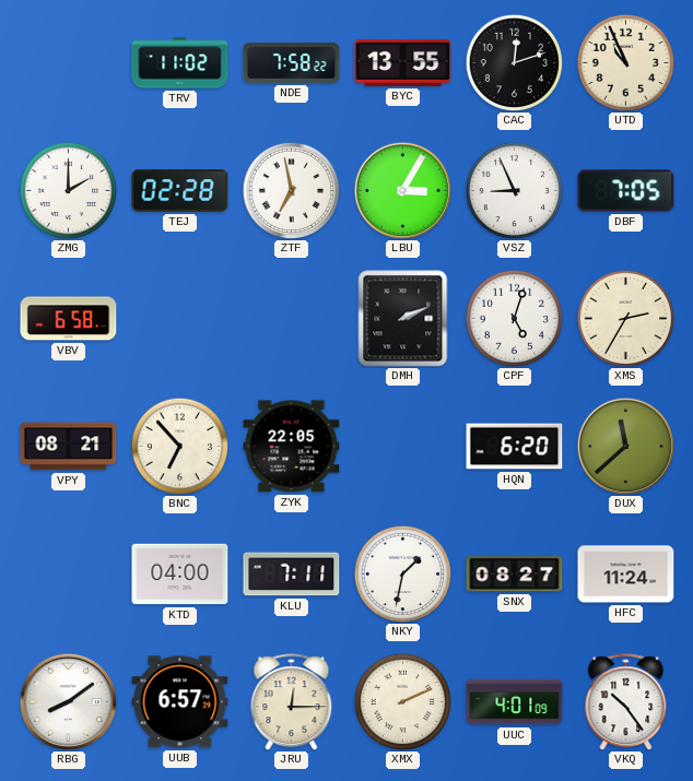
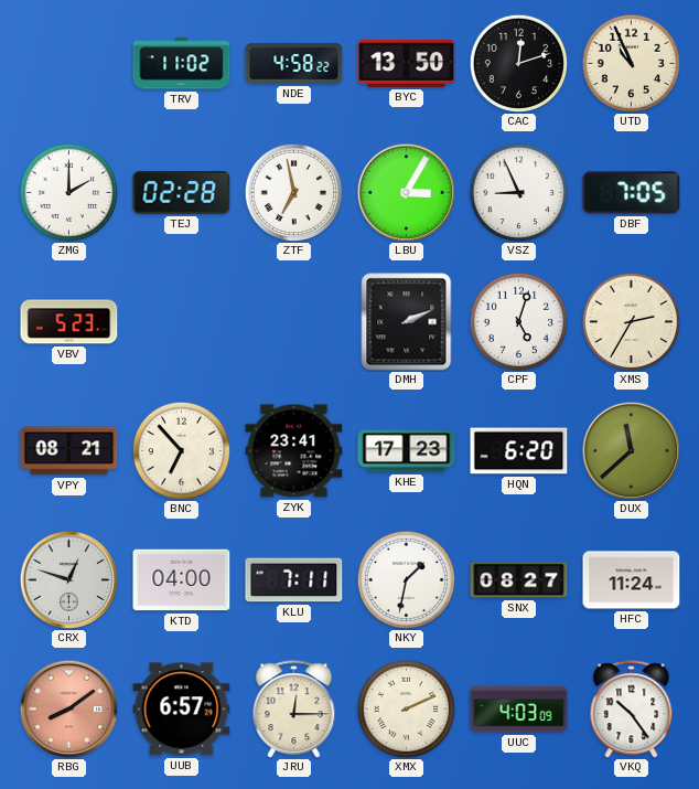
NDE: 7:58 -> 4:58 (294, 64)
BYC: 13:55 -> 13:50 (407, 63)
VBV: 6:58 -> 5:23 (69, 322)
ZYK: 22:05 -> 23:41 (294, 451)
KHE: none -> 17:23 (407, 451)
CRX: none -> 12:48 (68, 579)
RBG dial: white -> salmon (68, 708)
UUC: 4:01 -> 4:03 (519, 710)
